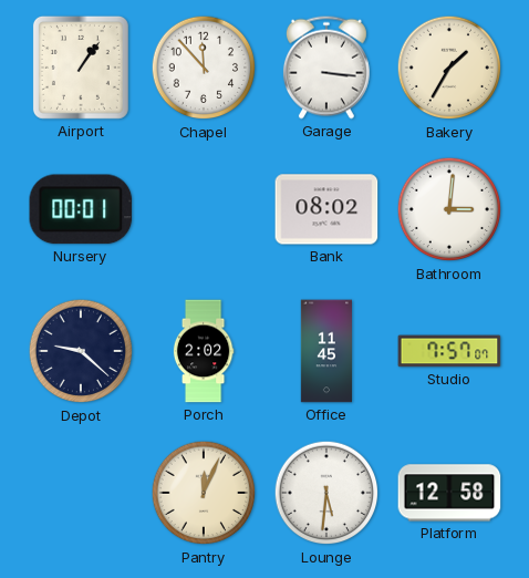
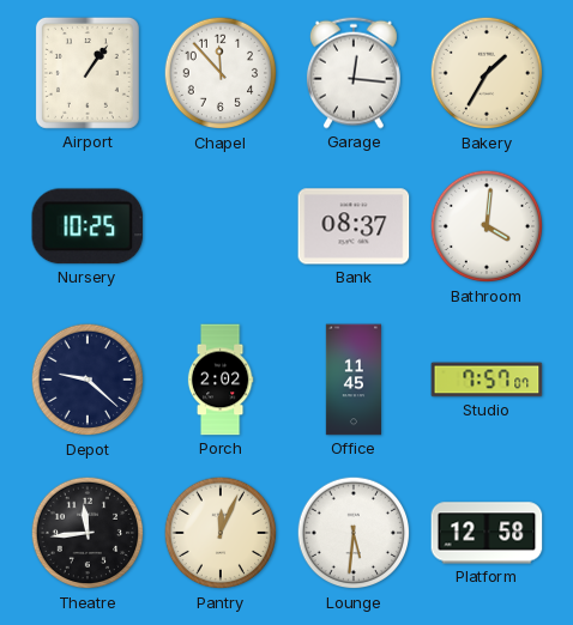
Garage: 3:16 -> 12:16 (354, 73)
Nursery: 00:01 -> 10:25 (88, 226)
Bank: 08:02 -> 08:37 (354, 226)
Bathroom: 3:01 -> 4:01 (487, 226)
Theatre: none -> 11:44 (88, 533)
